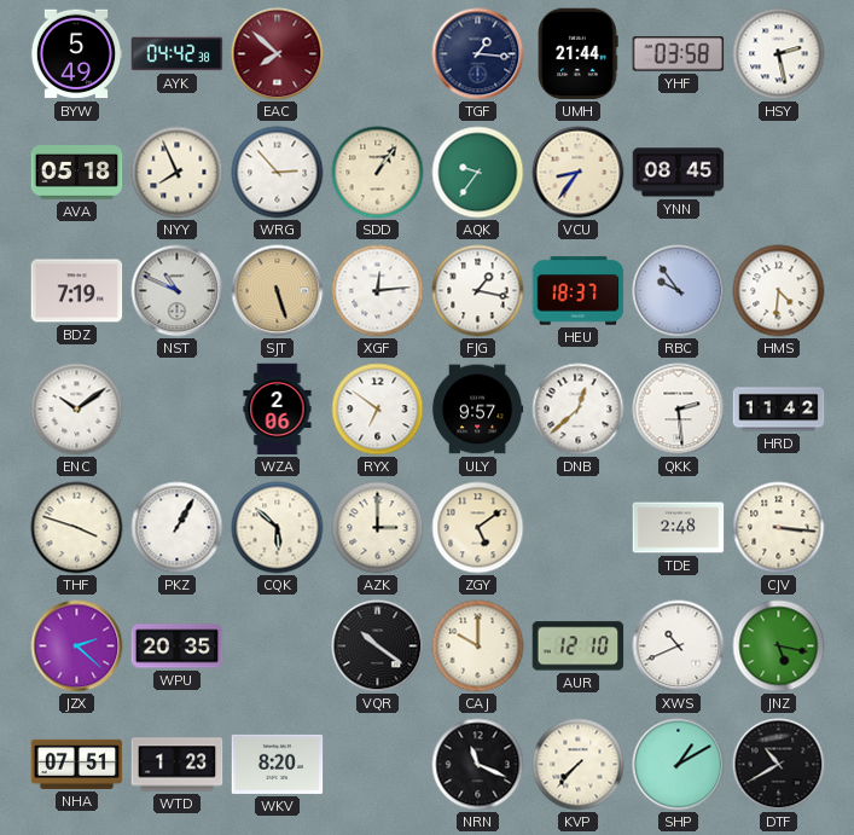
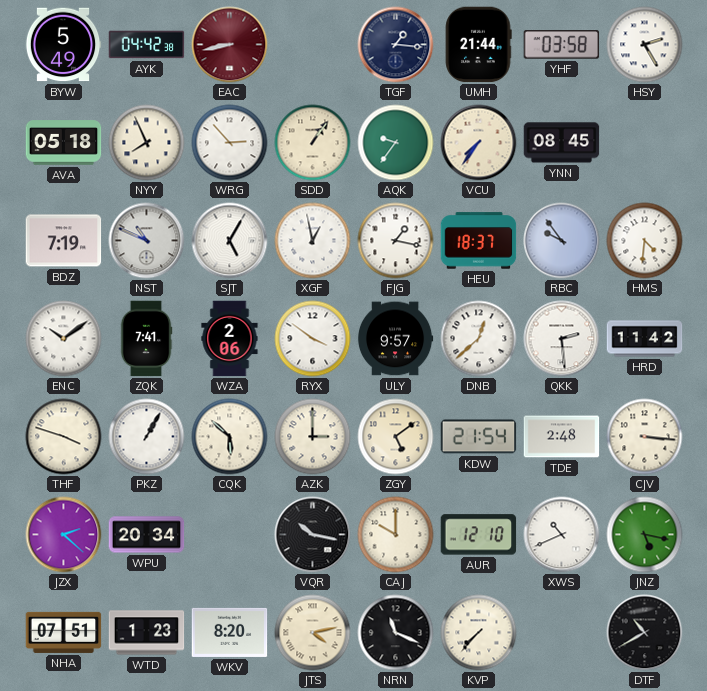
EAC: 7:52 -> 8:43 (230, 45)
HSY: 2:28 -> 2:25 (645, 45)
VCU: 8:36 -> 7:36 (479, 143)
SJT: 5:27 -> 5:05 (230, 241)
SJT dial: champagne -> white (230, 241)
XGF: 12:14 -> 12:58 (313, 241)
ZQK: none -> 7:41 (146, 339)
RYX: 6:51 -> 3:51 (313, 339)
KDW: none -> 21:54 (479, 437)
WPU: 20:35 -> 20:34 (147, 535)
VQR: 10:21 -> 10:17 (313, 535)
JTS: none -> 4:13 (313, 633)
SHP: 1:10 -> none (679, 765)
